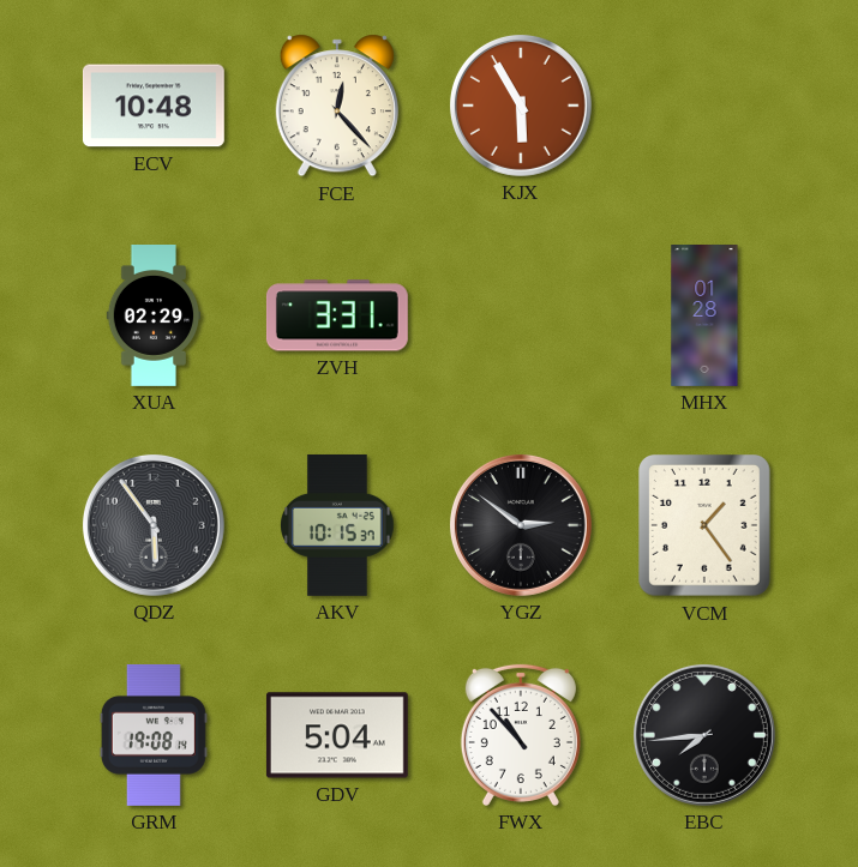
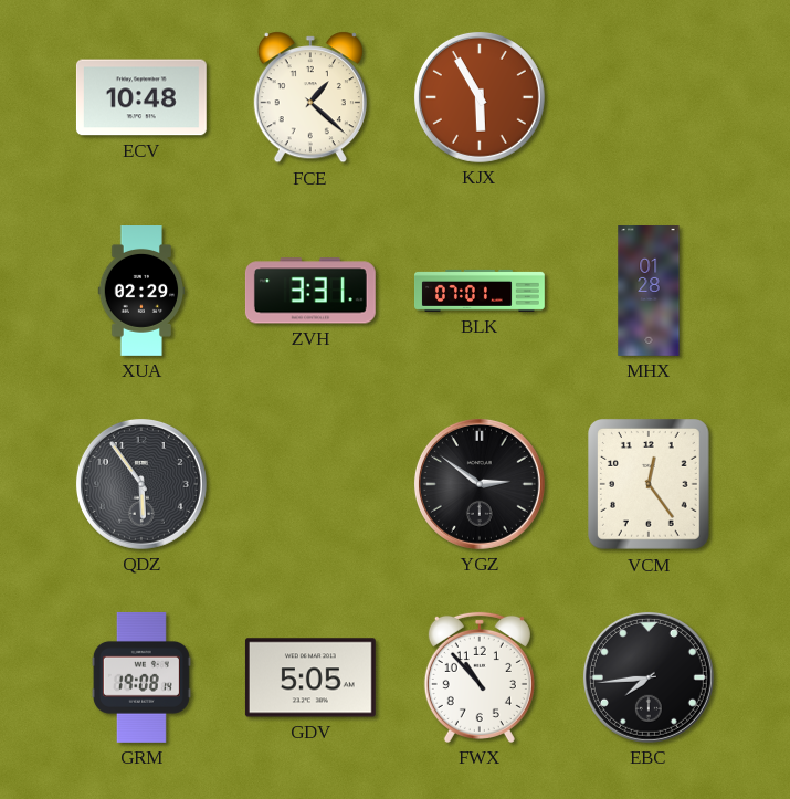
FCE: 12:23 -> 1:22 (310, 97)
BLK: none -> 07:01 (481, 291)
AKV: 10:15 -> none (338, 525)
VCM: 1:24 -> 12:24 (650, 485)
GDV: 5:04 -> 5:05 (310, 677)
